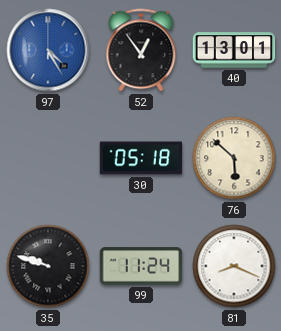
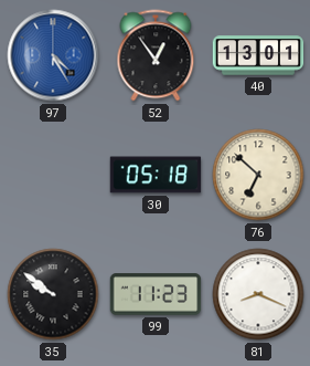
76: 5:52 -> 6:52 (258, 175)
35: 9:48 -> 9:51 (53, 294)
99: 11:24 -> 11:23 (156, 294)
